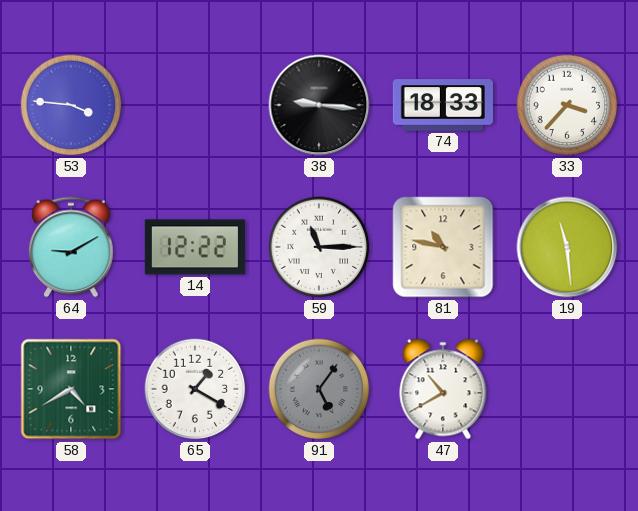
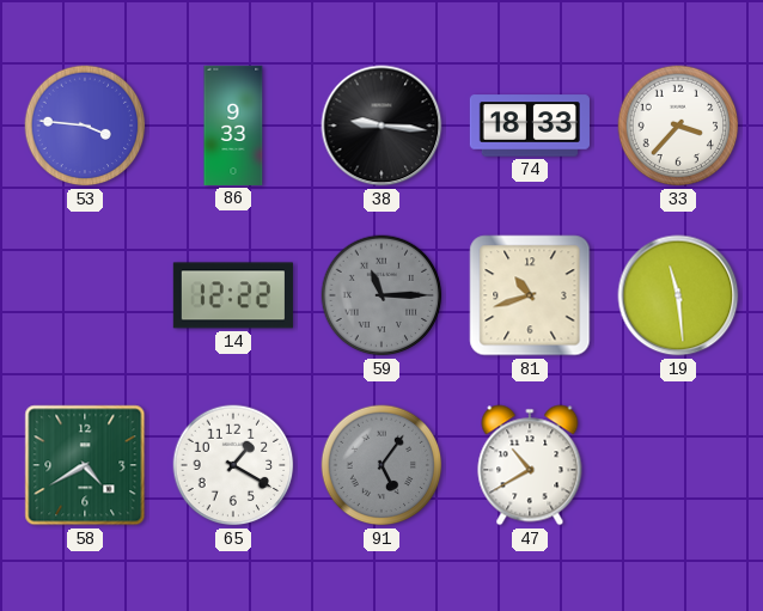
86: none -> 9:33 (233, 126)
64: 9:10 -> none (71, 247)
59 dial: white -> grey (381, 295)
81: 10:47 -> 10:42 (530, 295)
